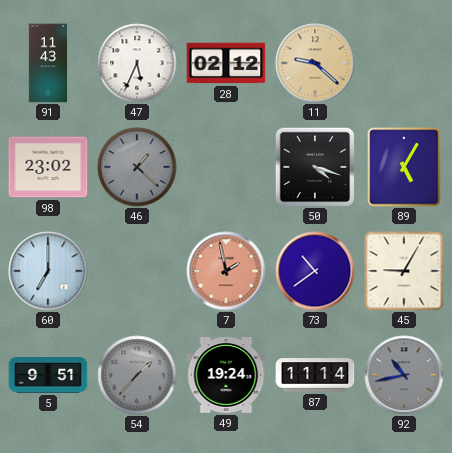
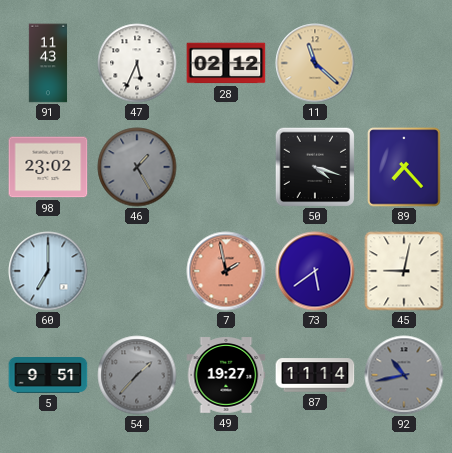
11: 9:22 -> 11:22 (315, 63)
46: 1:22 -> 1:25 (137, 167)
89: 5:05 -> 7:23 (404, 167)
73: 10:39 -> 5:39 (315, 271)
45: 9:05 -> 9:02 (404, 271)
49: 19:24 -> 19:27 (226, 375)
